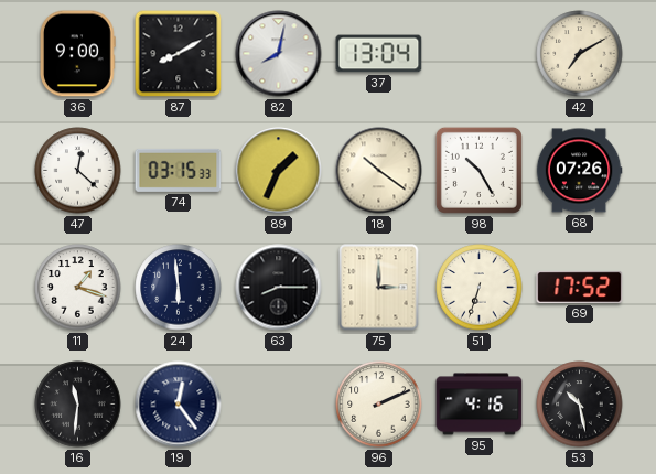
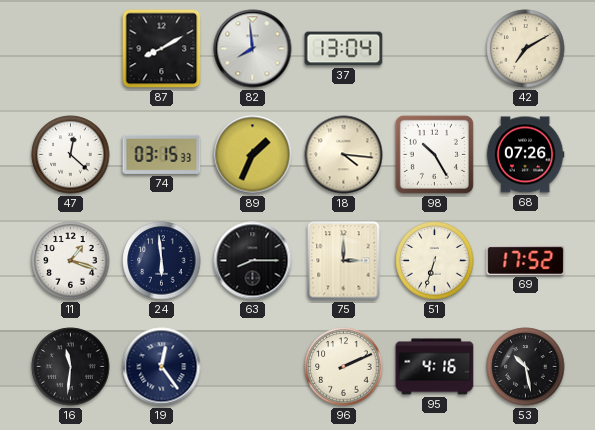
36: 9:00 -> none (77, 54)
82: 8:02 -> 7:59 (253, 49)
18: 10:21 -> 4:16 (344, 155)
